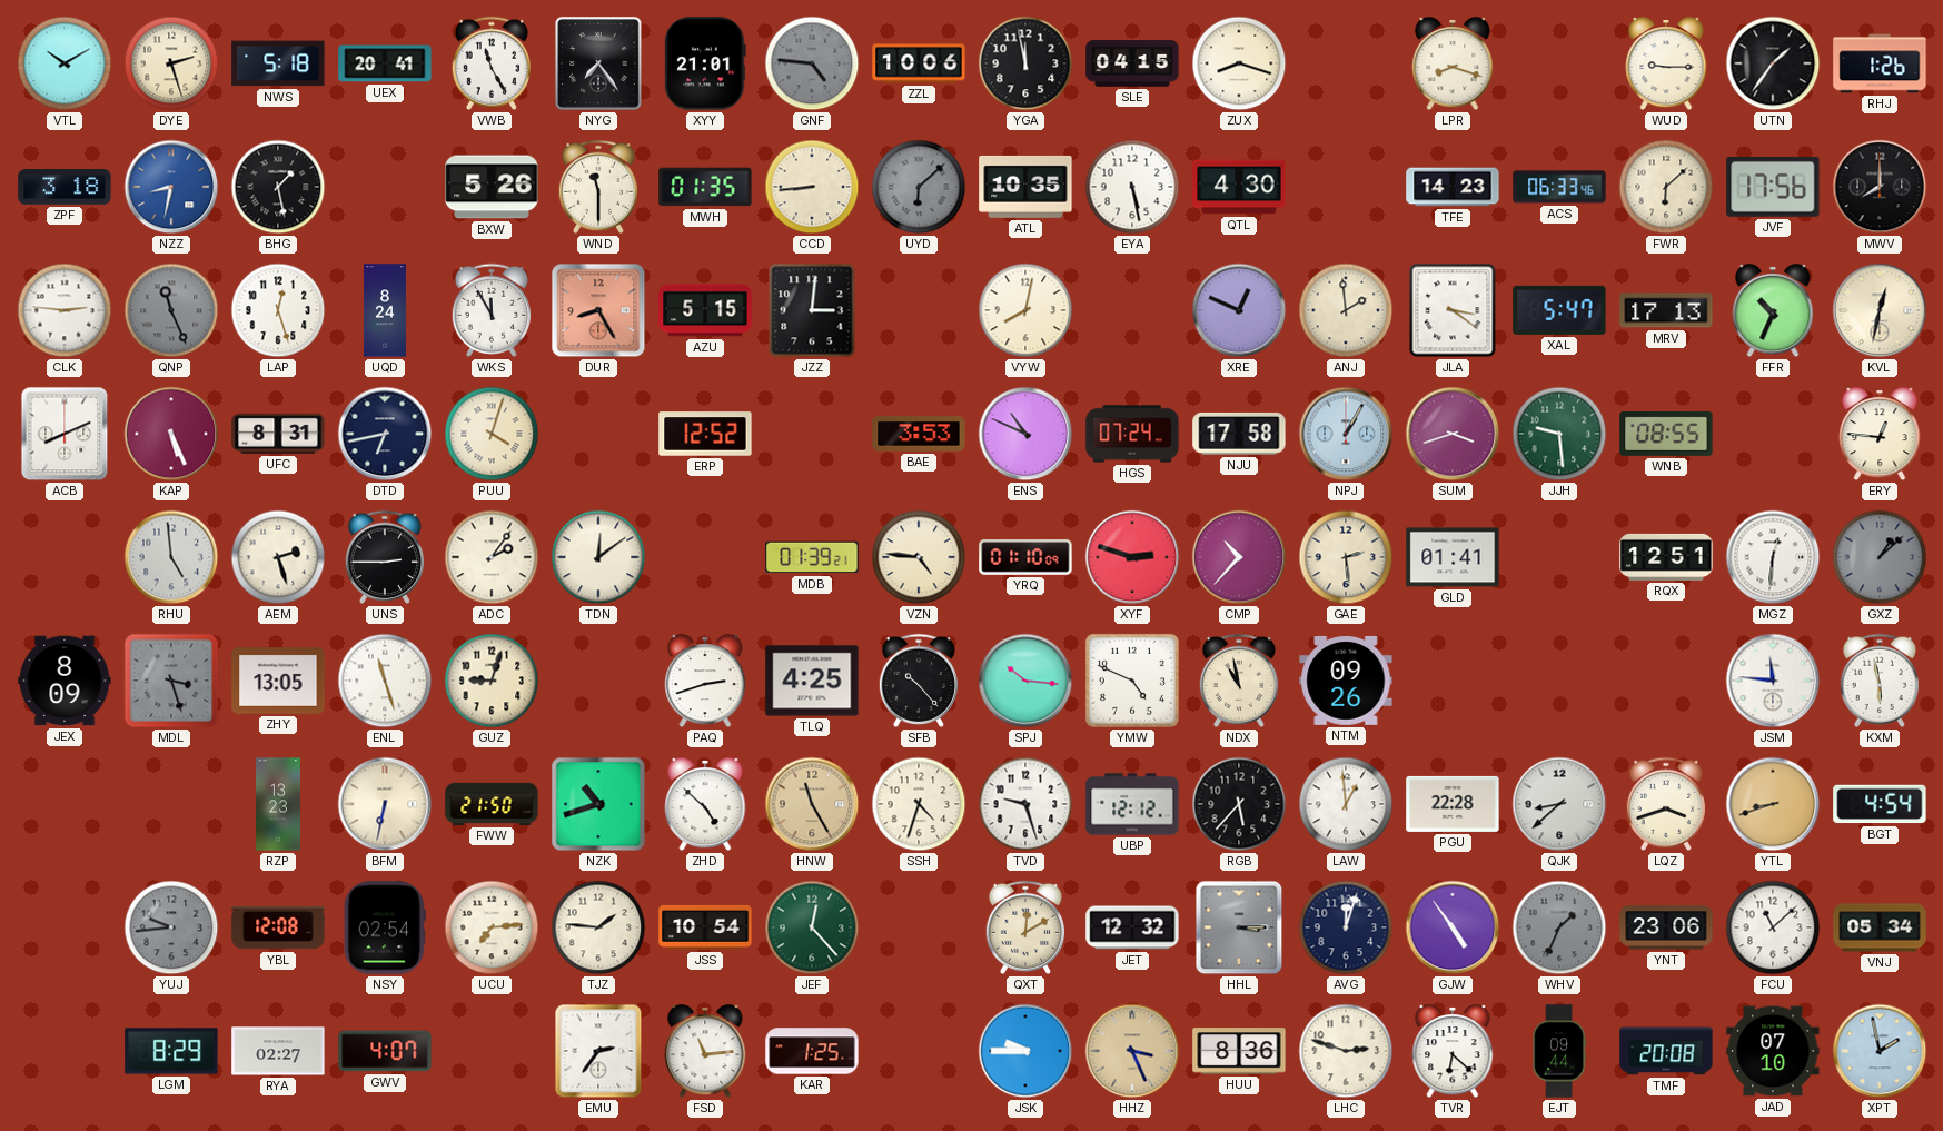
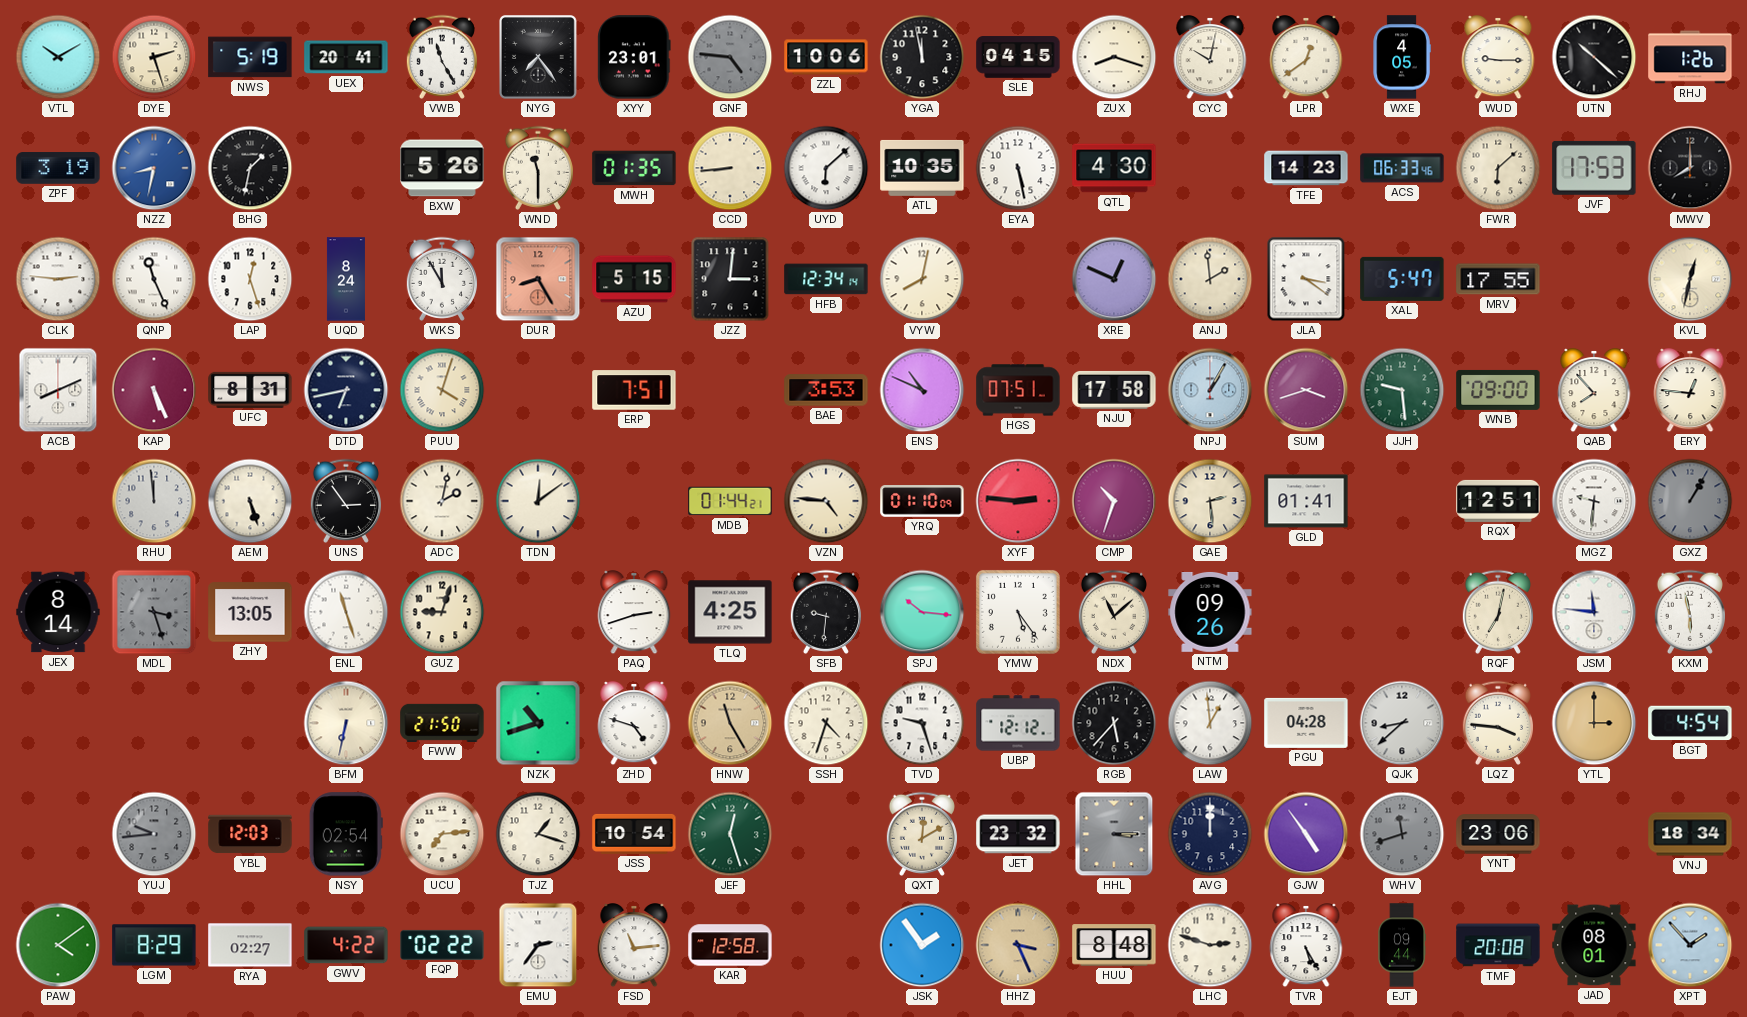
NWS: 5:18 -> 5:19 (250, 57)
XYY: 21:01 -> 23:01 (634, 57)
CYC: none -> 10:02 (1210, 58)
LPR: 8:18 -> 12:39 (1306, 58)
WXE: none -> 4:05 (1402, 57)
UTN: 1:36 -> 10:22 (1594, 57)
ZPF: 3:18 -> 3:19 (58, 168)
BHG: 1:28 -> 1:32 (250, 168)
UYD dial: grey -> white (826, 168)
JVF: 17:56 -> 17:53 (1594, 168)
QNP dial: grey -> white (154, 279)
HFB: none -> 12:34 (826, 279)
MRV: 17:13 -> 17:55 (1498, 279)
FFR: 10:34 -> none (1773, 311)
ERP: 12:52 -> 7:51 (634, 390)
HGS: 07:24 -> 07:51 (1018, 390)
WNB: 08:55 -> 09:00 (1498, 390)
QAB: none -> 7:53 (1594, 391)
RHU: 4:59 -> 11:59 (154, 501)
AEM: 2:27 -> 5:27 (250, 501)
UNS: 2:45 -> 2:54 (345, 501)
ADC: 2:06 -> 2:02 (442, 501)
MDB: 01:39 -> 01:44 (730, 501)
XYF: 2:48 -> 2:46 (1018, 501)
CMP: 10:37 -> 10:33 (1114, 501)
MGZ: 12:31 -> 9:31 (1594, 501)
GXZ: 1:08 -> 1:05 (1690, 501)
JEX: 8:09 -> 8:14 (58, 612)
SFB: 10:23 -> 9:31 (825, 612)
YMW: 4:49 -> 5:24 (1018, 612)
NDX: 10:58 -> 11:08 (1113, 612)
RQF: none -> 7:02 (1497, 612)
RZP: 13:23 -> none (279, 804)
ZHD: 4:52 -> 4:48 (634, 724)
PGU: 22:28 -> 04:28 (1306, 723)
LQZ: 3:42 -> 3:46 (1497, 723)
YTL: 8:42 -> 3:00 (1594, 723)
YBL: 12:08 -> 12:03 (250, 834)
TJZ: 1:46 -> 1:18 (538, 834)
JEF: 12:23 -> 12:27 (730, 834)
JET: 12:32 -> 23:32 (1018, 834)
AVG: 12:03 -> 12:00 (1210, 834)
WHV: 1:34 -> 11:42 (1402, 834)
FCU: 11:08 -> none (1773, 927)
VNJ: 05:34 -> 18:34 (1690, 834)
PAW: none -> 4:09 (58, 945)
GWV: 4:07 -> 4:22 (346, 945)
FQP: none -> 02:22 (442, 945)
KAR: 1:25 -> 12:58 (730, 945)
JSK: 9:45 -> 1:54 (922, 945)
HUU: 8:36 -> 8:48 (1114, 945)
TVR: 6:22 -> 5:25 (1306, 946)
JAD: 07:10 -> 08:01 (1594, 945)
XPT: 1:58 -> 1:53 (1690, 945)
